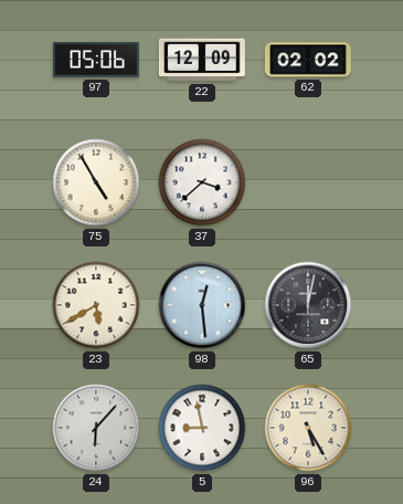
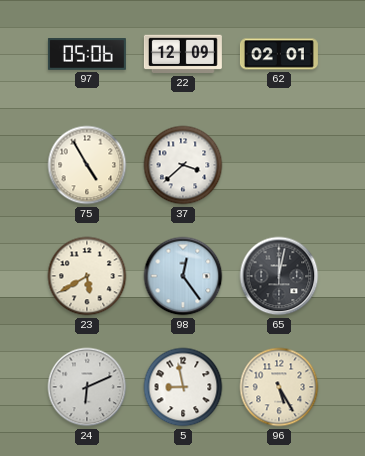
62: 02:02 -> 02:01 (279, 54)
98: 12:29 -> 12:24 (183, 276)
24: 6:07 -> 6:11 (87, 387)
